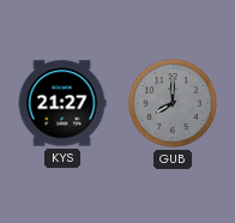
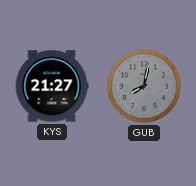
GUB: 8:00 -> 8:02 (144, 86)
